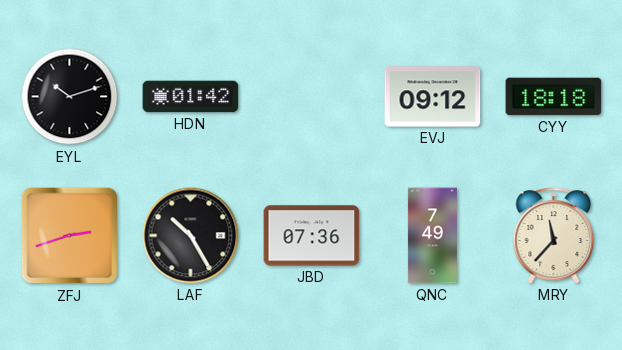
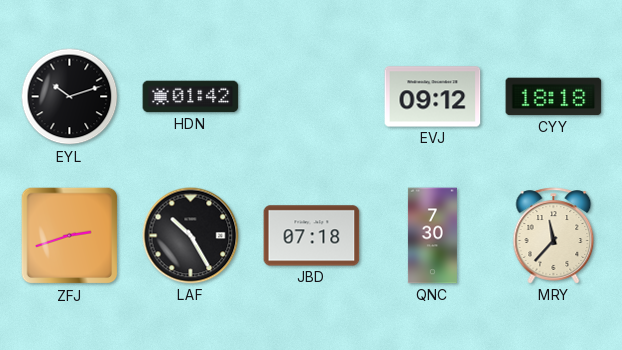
JBD: 07:36 -> 07:18 (312, 236)
QNC: 7:49 -> 7:30 (432, 236)
